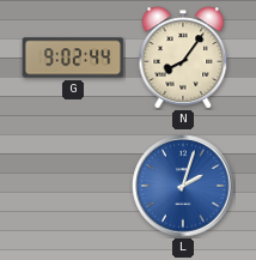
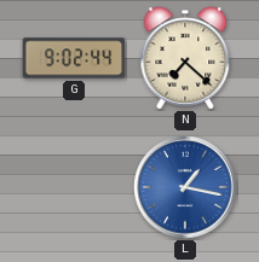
N: 8:06 -> 7:22 (185, 58)
L: 2:03 -> 1:17 (185, 187)
